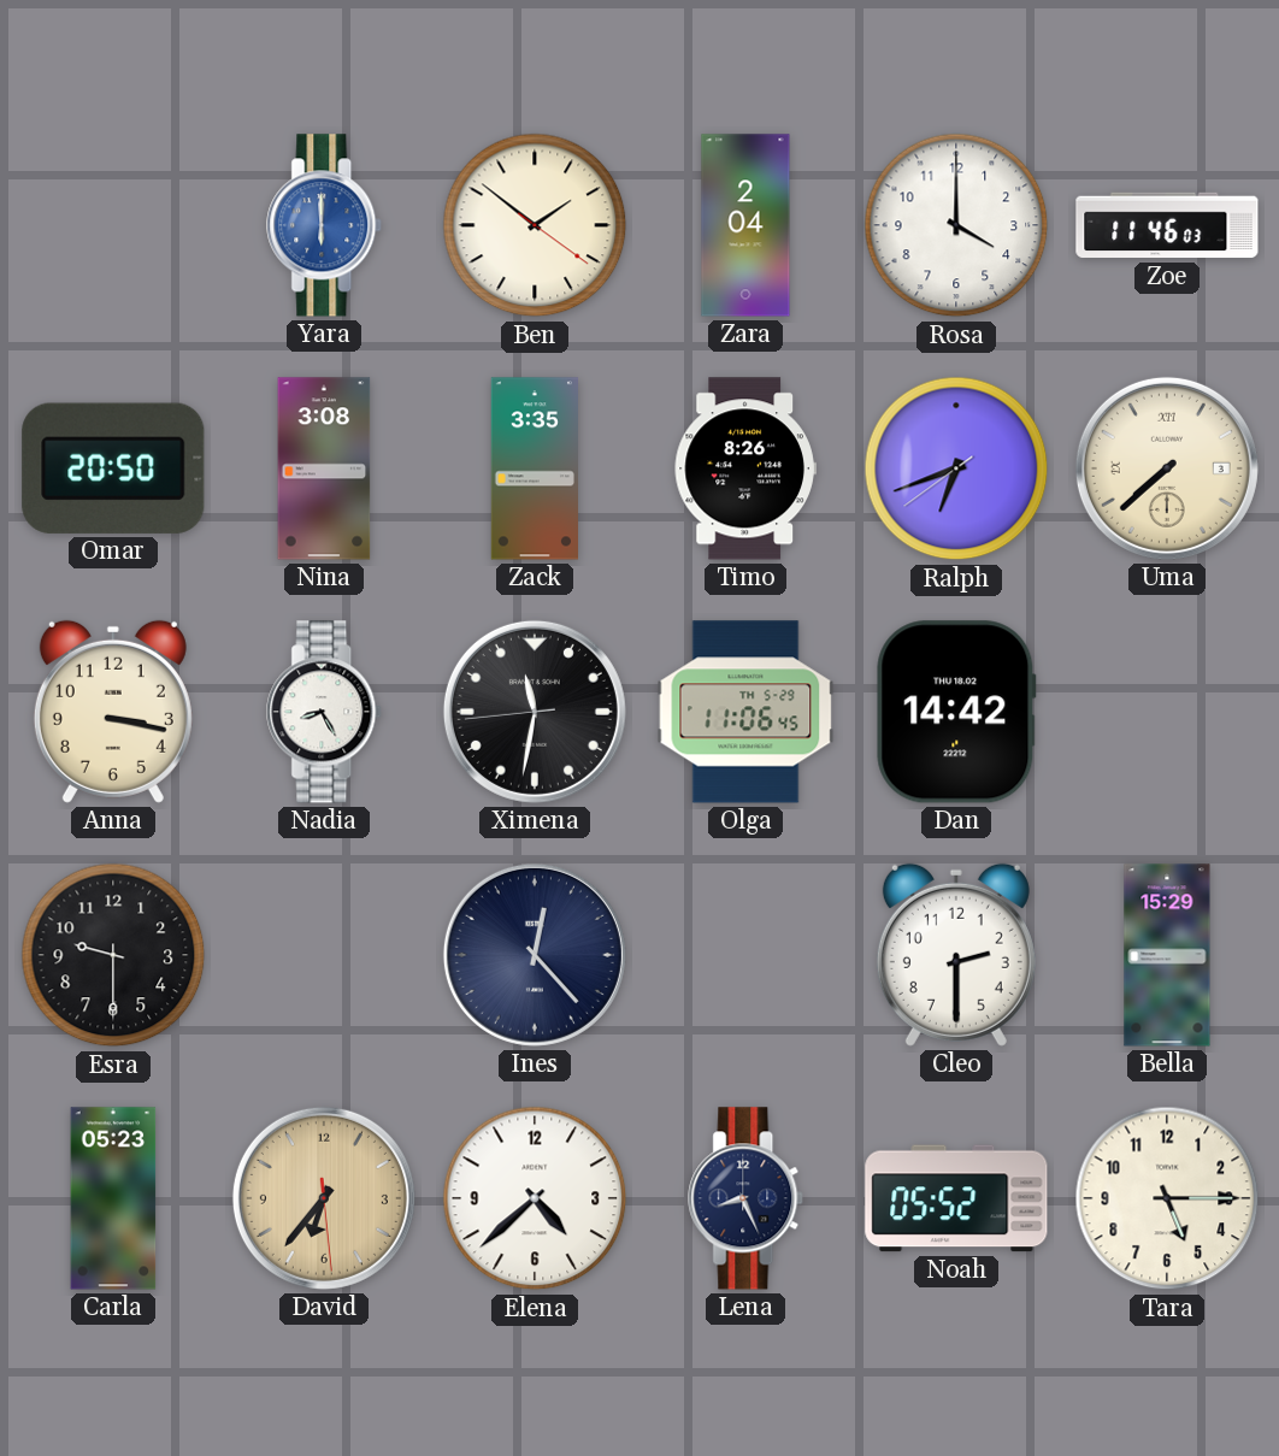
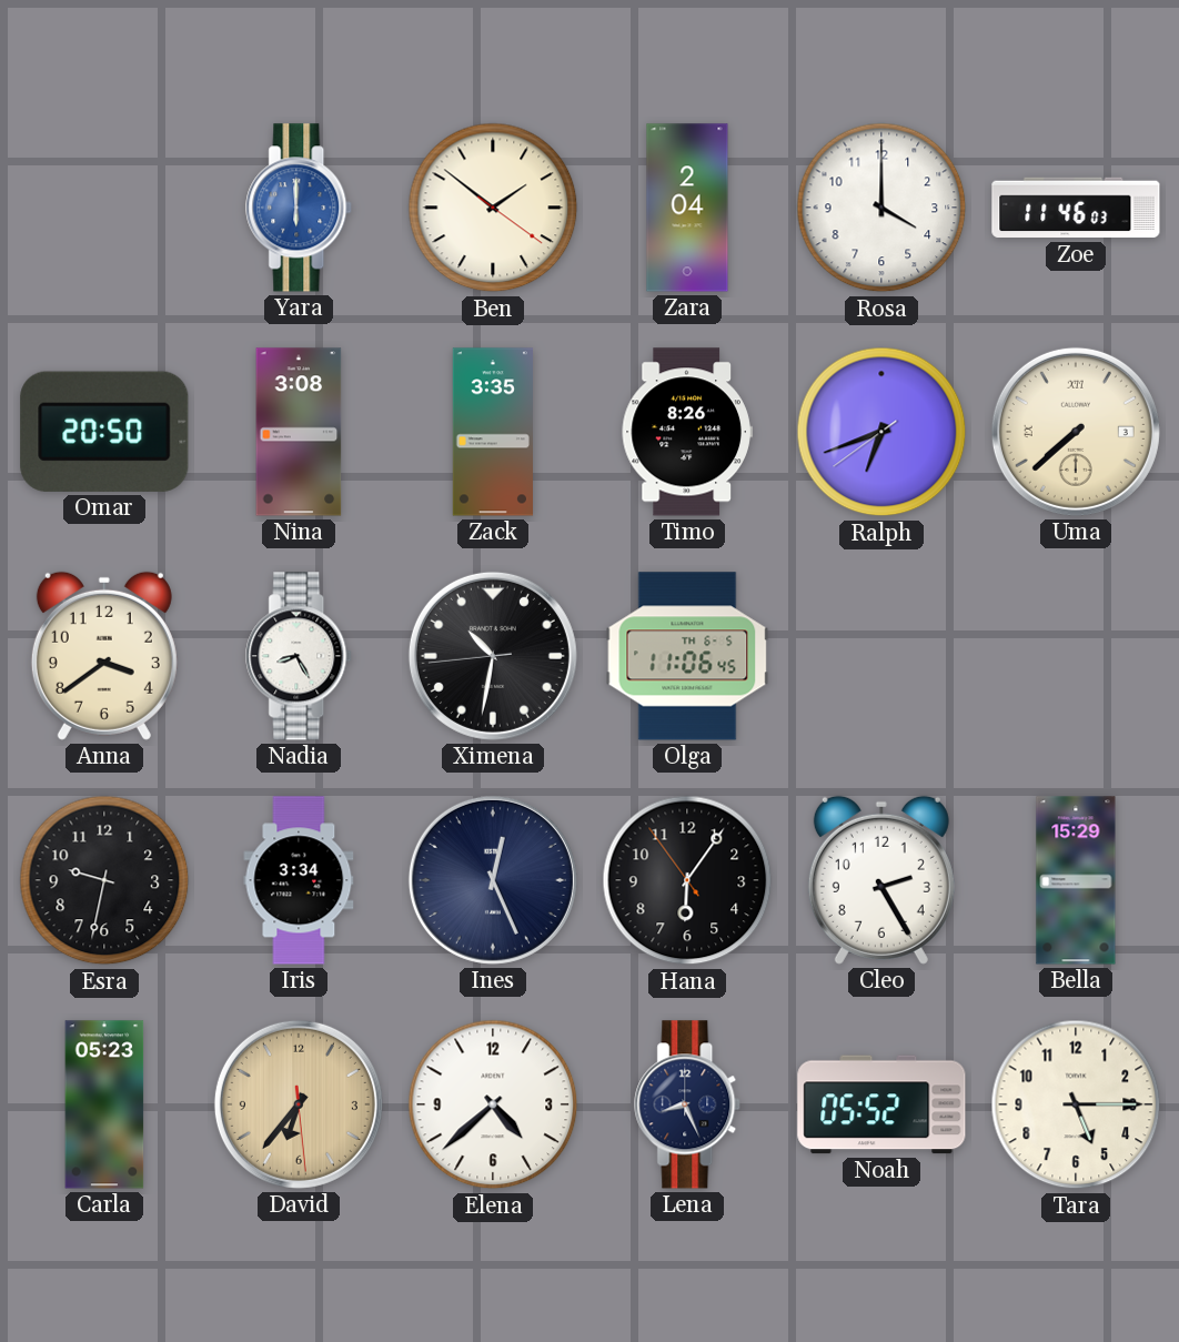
Anna: 3:17 -> 3:39 (104, 656)
Ximena: 11:31 -> 10:31 (493, 656)
Olga date: TH 5-29 -> TH 6-5 (687, 656)
Dan: 14:42 -> none (956, 712)
Esra: 9:30 -> 9:32 (104, 880)
Iris: none -> 3:34 (299, 880)
Ines: 12:23 -> 12:26 (493, 880)
Hana: none -> 6:05 (687, 880)
Cleo: 2:30 -> 2:25 (881, 880)
